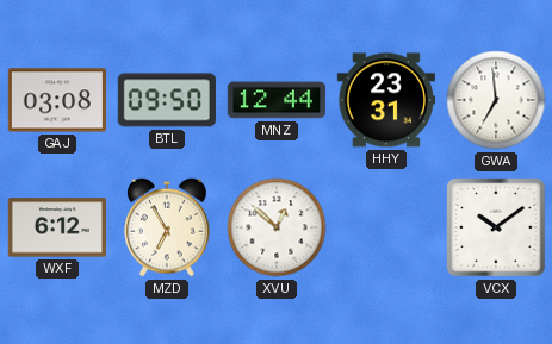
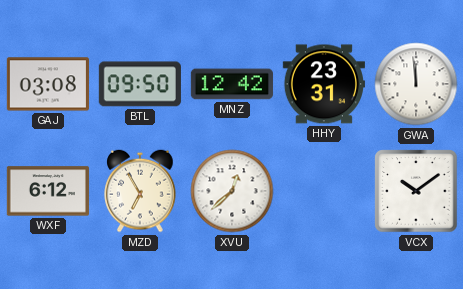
MNZ: 12:44 -> 12:42 (231, 84)
GWA: 6:59 -> 11:59 (416, 84)
XVU: 12:52 -> 12:38 (232, 191)
